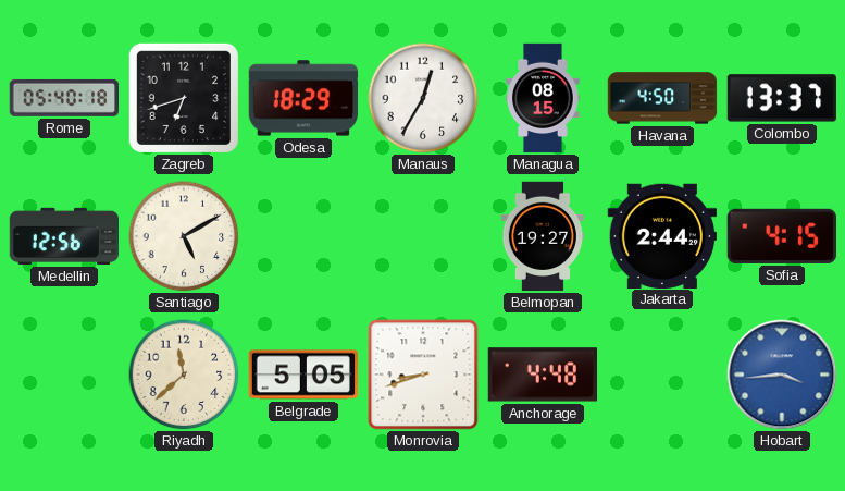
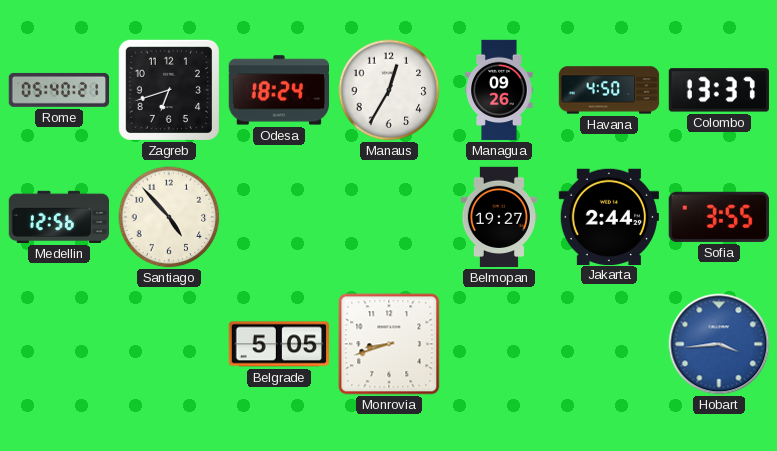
Rome: 05:40:18 -> 05:40:21 (58, 90)
Odesa: 18:29 -> 18:24 (278, 90)
Managua: 08:15 -> 09:26 (499, 90)
Santiago: 5:10 -> 4:53 (169, 217)
Sofia: 4:15 -> 3:55 (719, 217)
Riyadh: 11:38 -> none (184, 375)
Anchorage: 4:48 -> none (542, 375)
